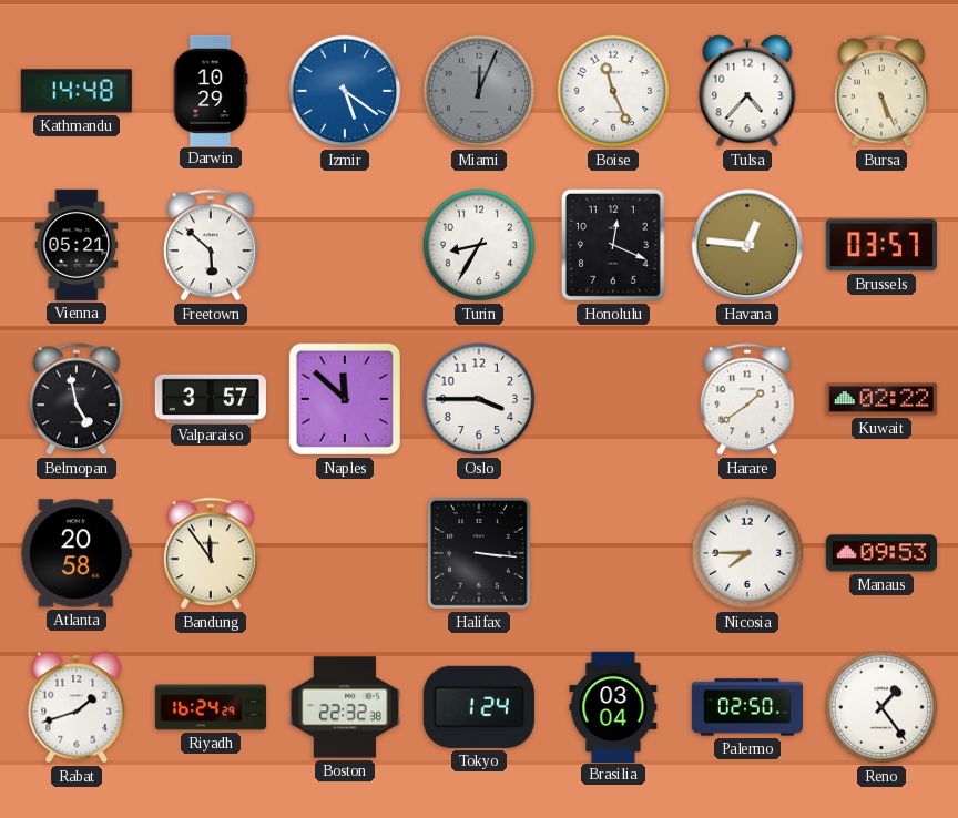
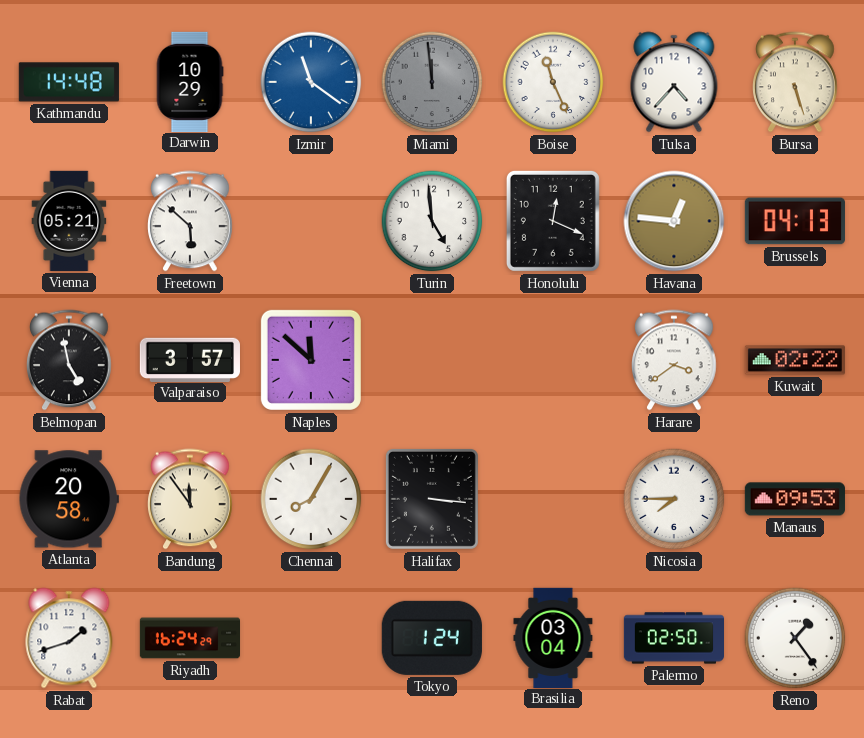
Izmir: 5:21 -> 11:21 (311, 82)
Miami: 12:04 -> 11:59 (432, 82)
Bursa: 5:26 -> 5:27 (795, 82)
Turin: 8:35 -> 4:59 (432, 221)
Brussels: 03:57 -> 04:13 (795, 221)
Oslo: 3:45 -> none (479, 399)
Harare: 1:39 -> 3:39 (674, 360)
Chennai: none -> 8:05 (311, 499)
Boston: 22:32 -> none (345, 707)
